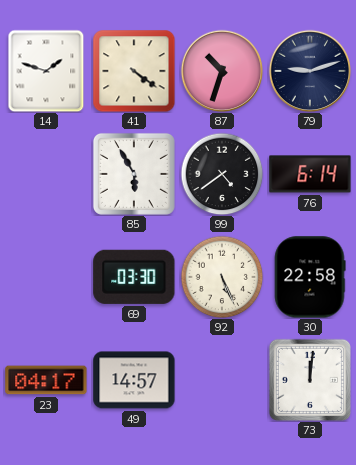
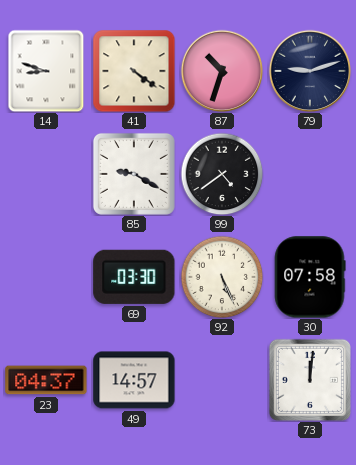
14: 1:48 -> 8:48 (46, 71)
85: 5:55 -> 9:20 (134, 174)
76: 6:14 -> none (310, 174)
30: 22:58 -> 07:58 (310, 277)
23: 04:17 -> 04:37 (46, 380)
